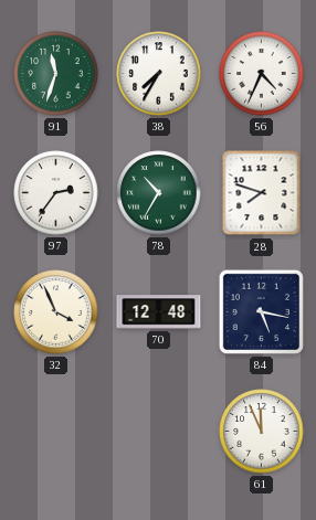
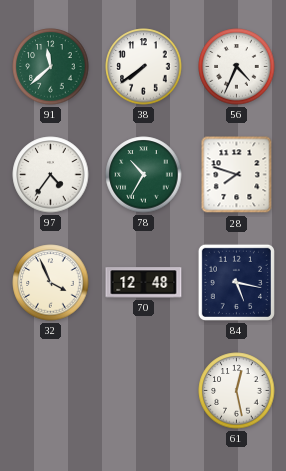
91: 11:33 -> 11:38 (51, 67)
38: 7:35 -> 7:39 (144, 67)
97: 2:36 -> 4:36 (51, 175)
61: 11:56 -> 12:28 (237, 391)
